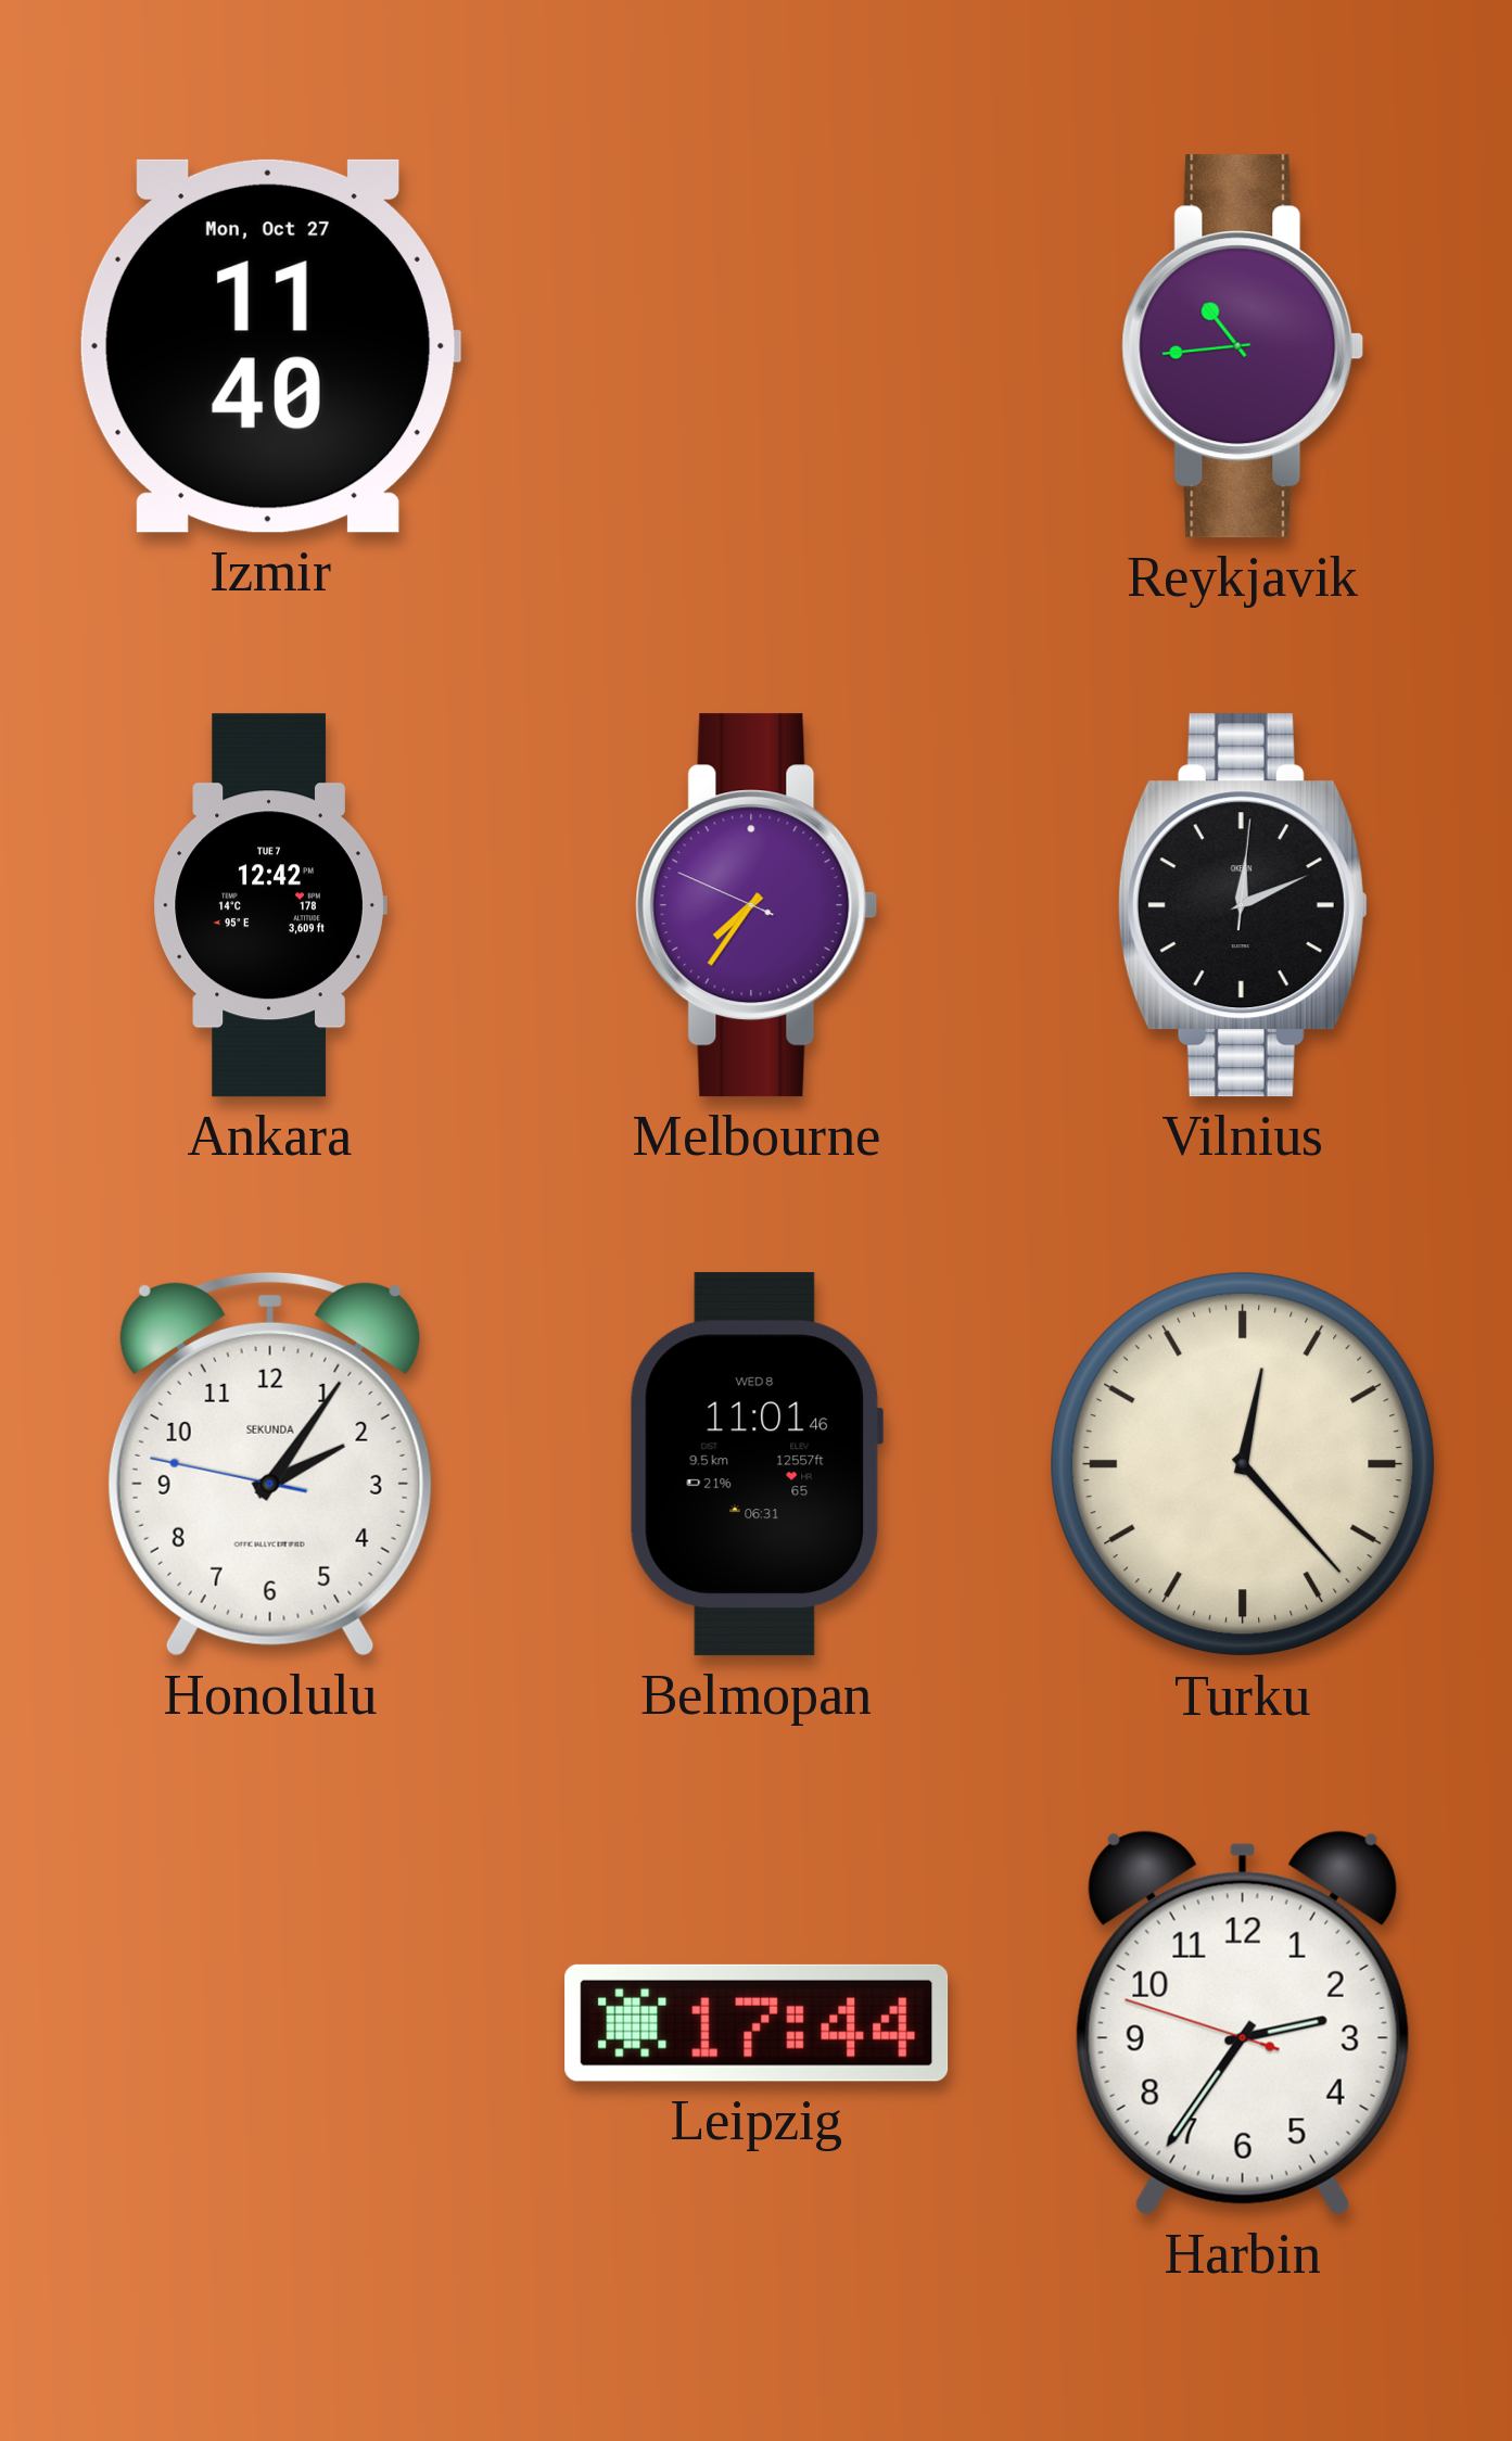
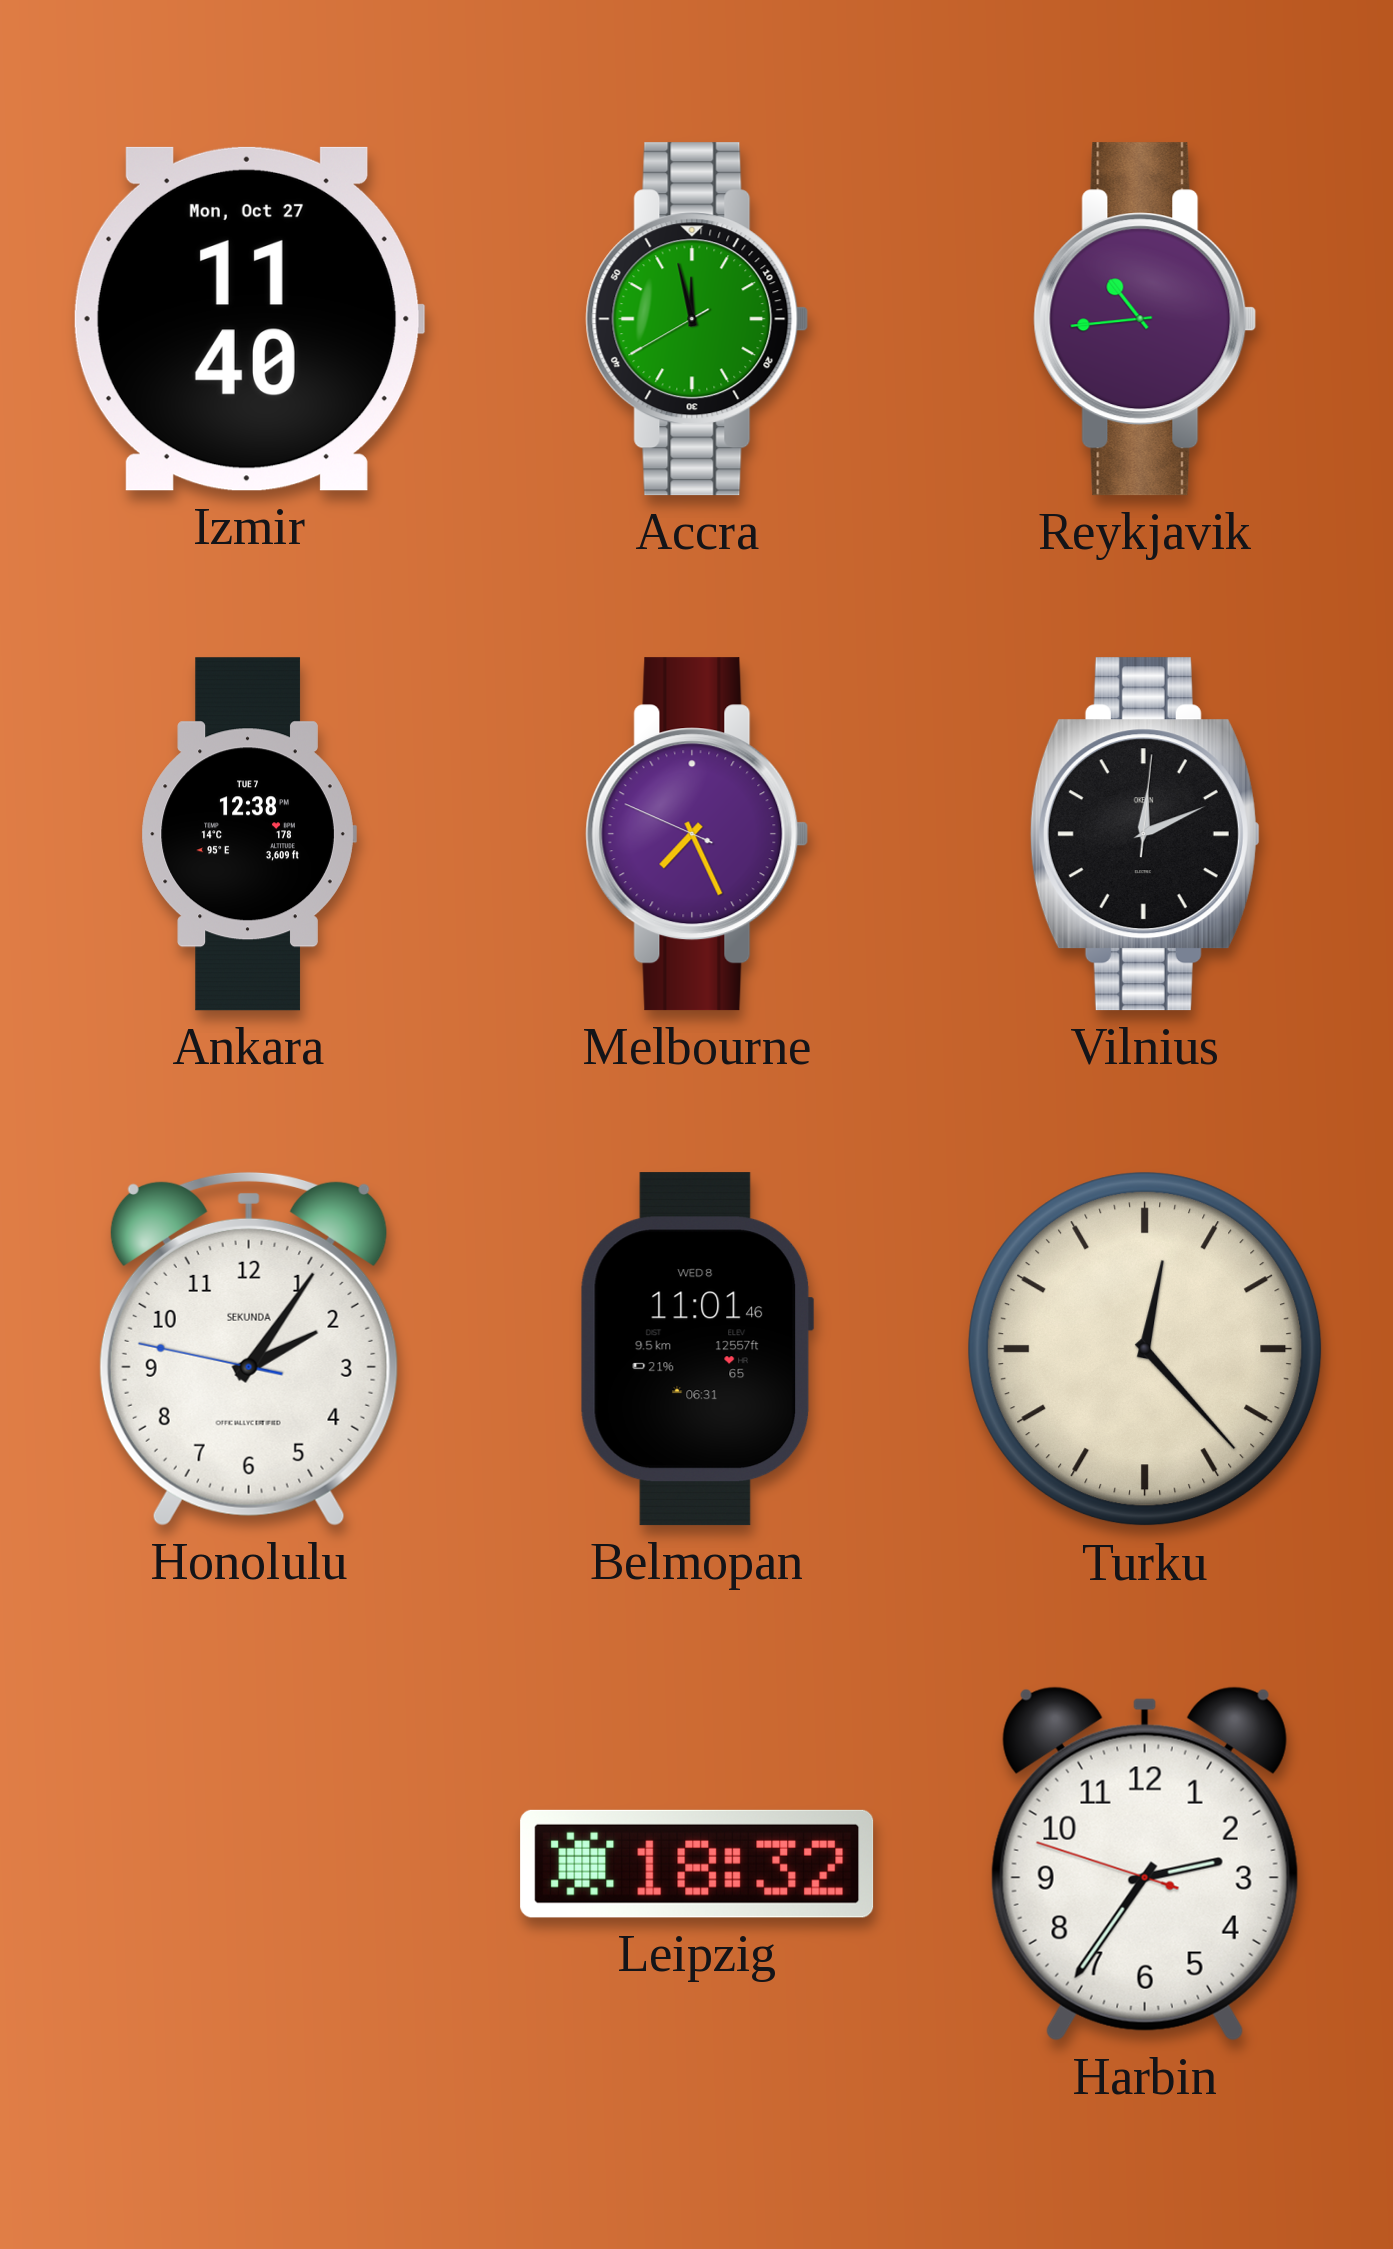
Accra: none -> 11:57 (697, 319)
Ankara: 12:42 -> 12:38 (249, 834)
Melbourne: 7:35 -> 7:25 (697, 834)
Leipzig: 17:44 -> 18:32 (697, 1864)
